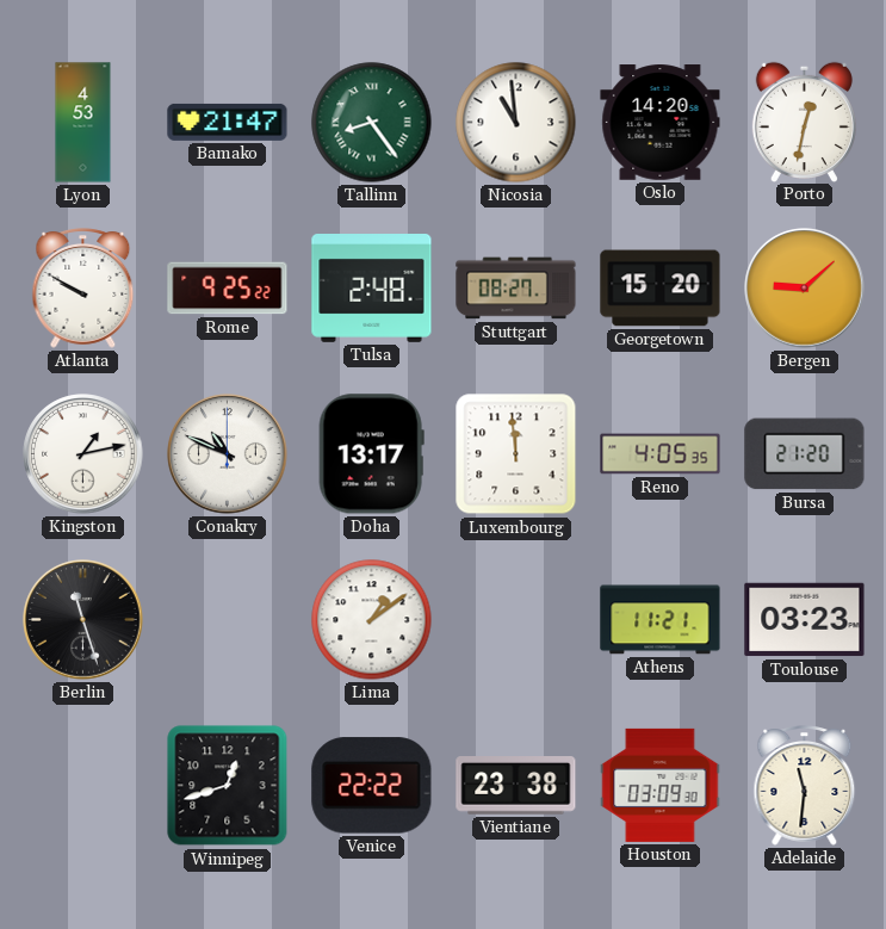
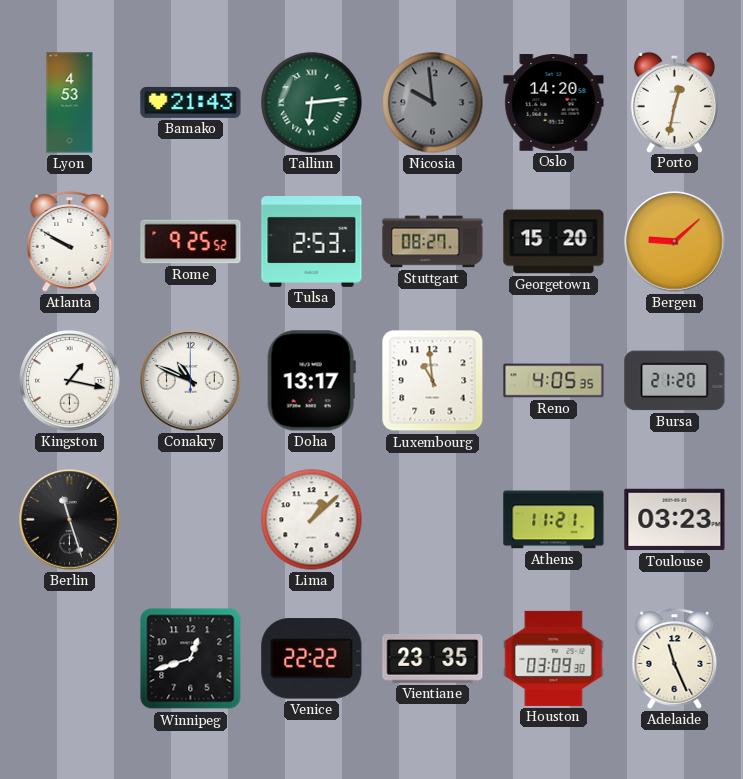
Bamako: 21:47 -> 21:43 (191, 102)
Tallinn: 8:24 -> 6:14 (312, 103)
Nicosia: 10:59 -> 9:59 (433, 103)
Nicosia dial: white -> grey (433, 103)
Rome: 9:25:22 -> 9:25:52 (191, 242)
Tulsa: 2:48 -> 2:53 (312, 242)
Kingston: 1:13 -> 1:17 (70, 381)
Luxembourg: 11:59 -> 10:59 (433, 381)
Lima: 1:09 -> 1:08 (312, 520)
Vientiane: 23:38 -> 23:35 (433, 659)
Adelaide: 11:31 -> 11:26 (675, 659)
